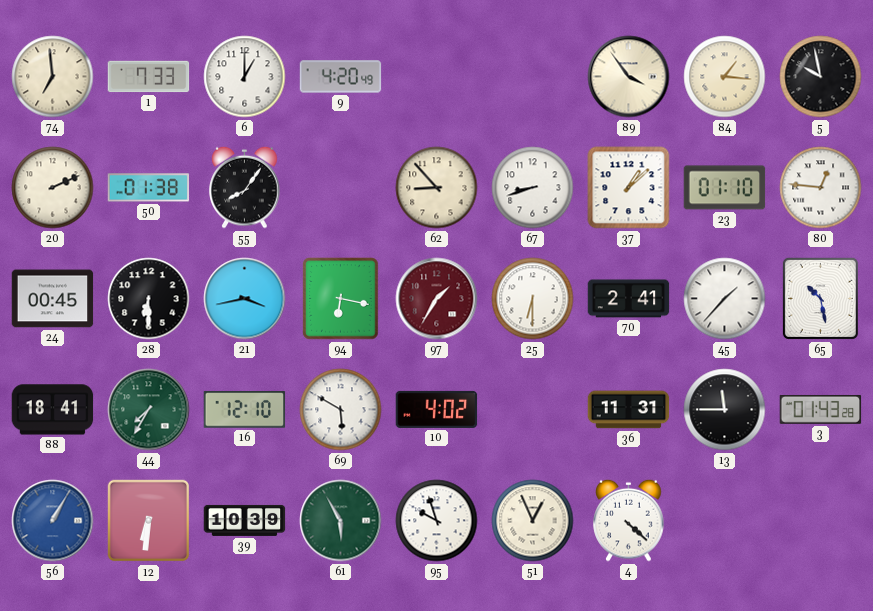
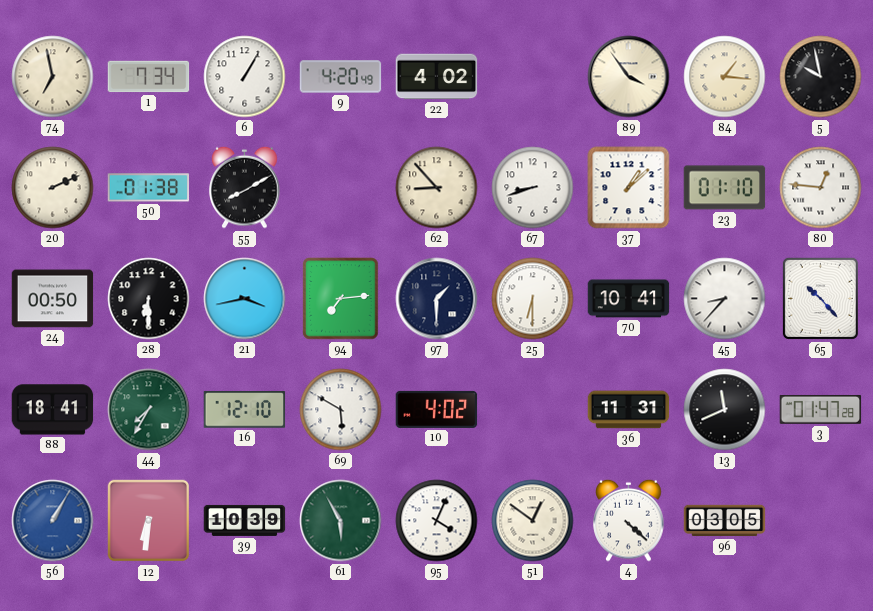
74: 6:59 -> 6:58 (53, 77)
1: 7:33 -> 7:34 (149, 77)
6: 1:00 -> 1:05 (245, 77)
22: none -> 4:02 (437, 77)
55: 8:06 -> 8:10 (245, 187)
24: 00:45 -> 00:50 (53, 299)
94: 6:17 -> 7:14 (341, 299)
97: 1:35 -> 1:30 (437, 299)
97 dial: burgundy -> navy (437, 299)
70: 2:41 -> 10:41 (629, 299)
45: 1:37 -> 8:37 (725, 299)
65: 10:28 -> 10:23 (820, 298)
13: 11:45 -> 11:41 (725, 410)
3: 01:43 -> 01:47 (821, 409)
95: 9:57 -> 4:04 (437, 521)
51: 12:56 -> 12:51 (533, 521)
96: none -> 03:05 (725, 521)
